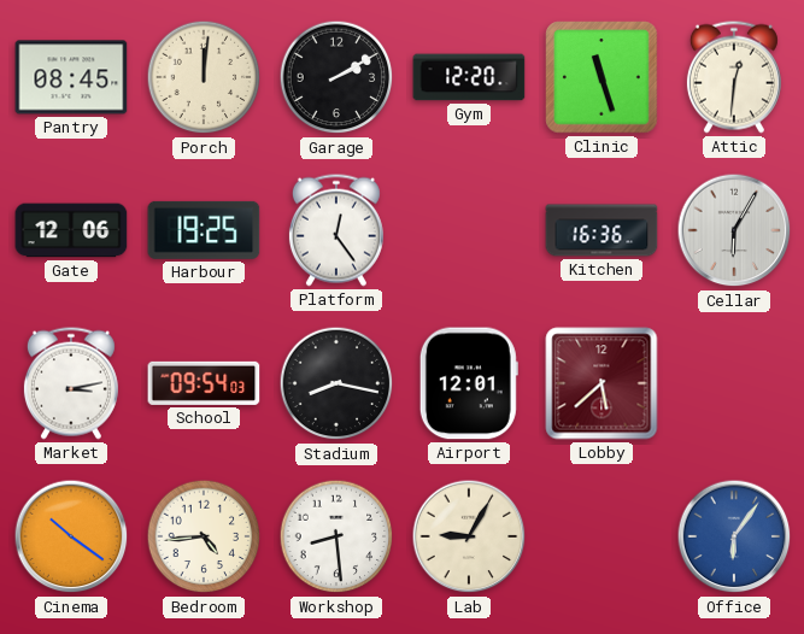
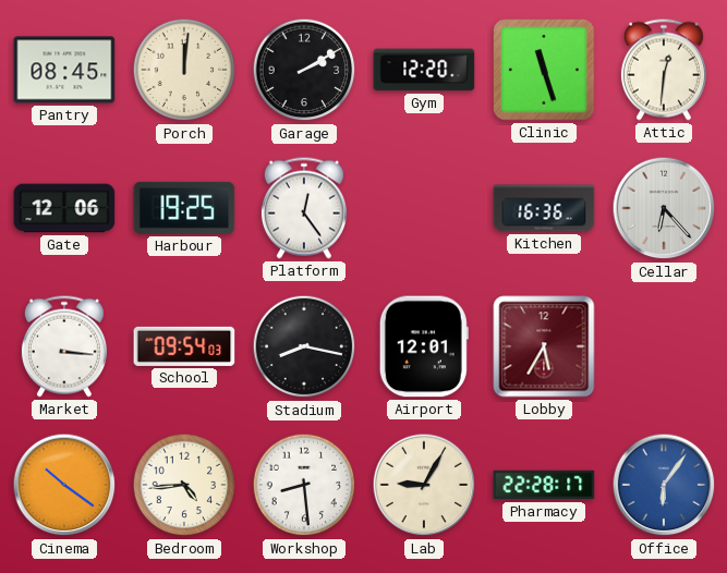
Cellar: 6:05 -> 6:23 (664, 208)
Market: 3:13 -> 3:16 (64, 346)
Lobby: 5:38 -> 5:35 (544, 346)
Pharmacy: none -> 22:28 (544, 485)
